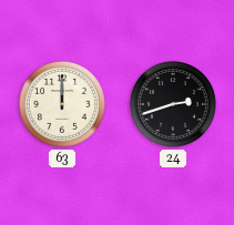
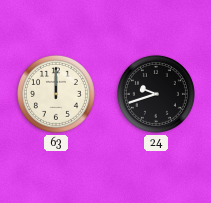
24: 2:42 -> 9:42 (156, 94)
